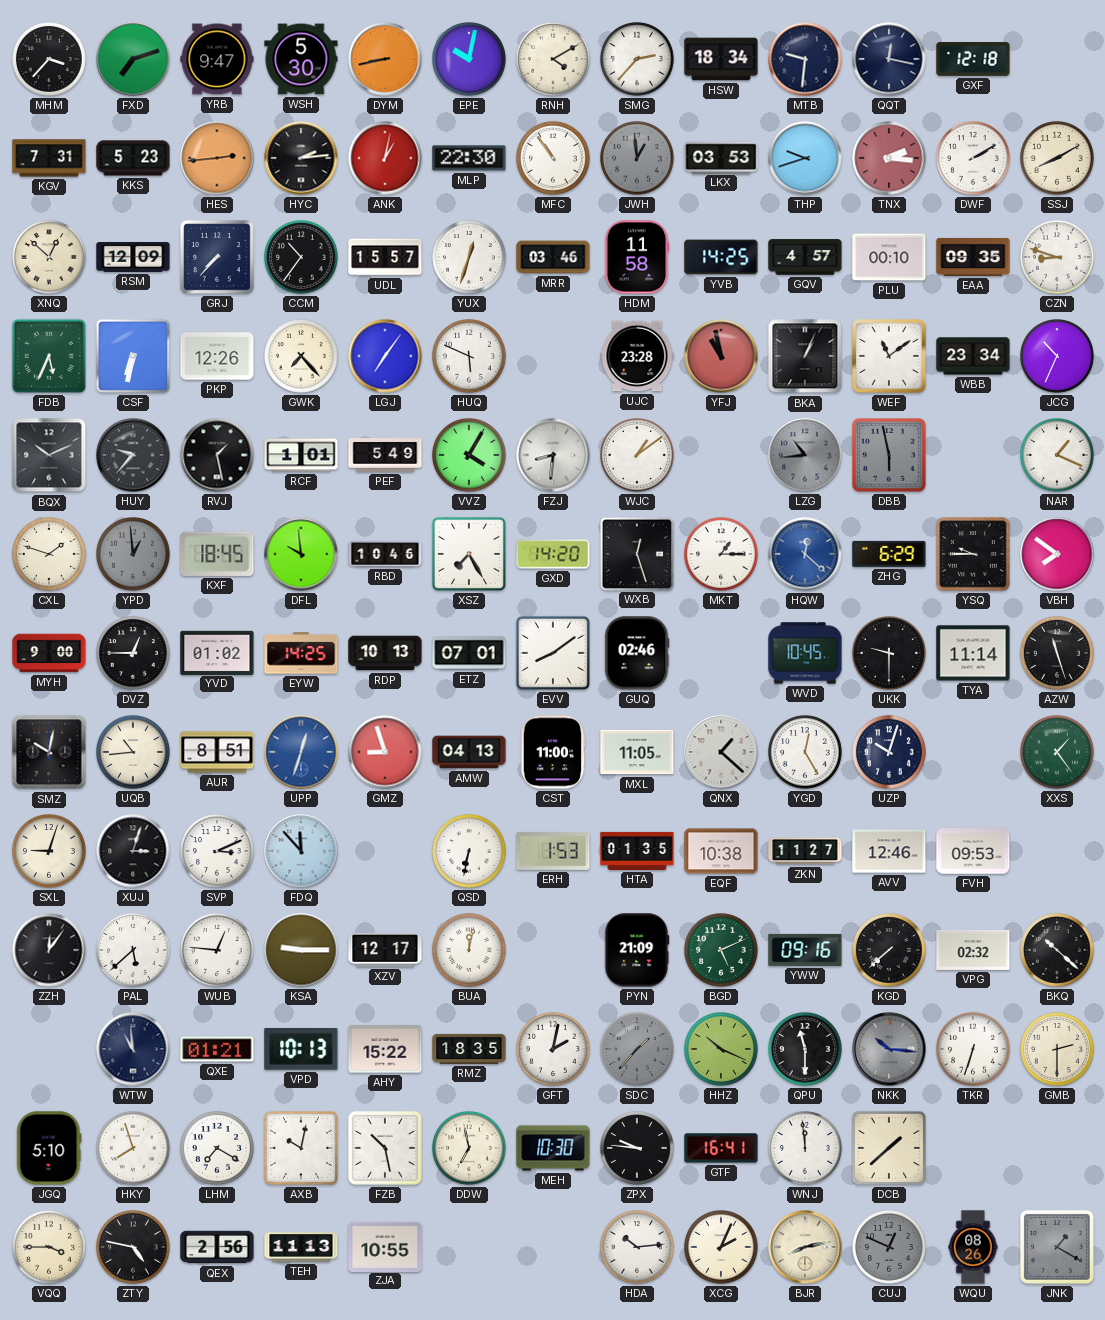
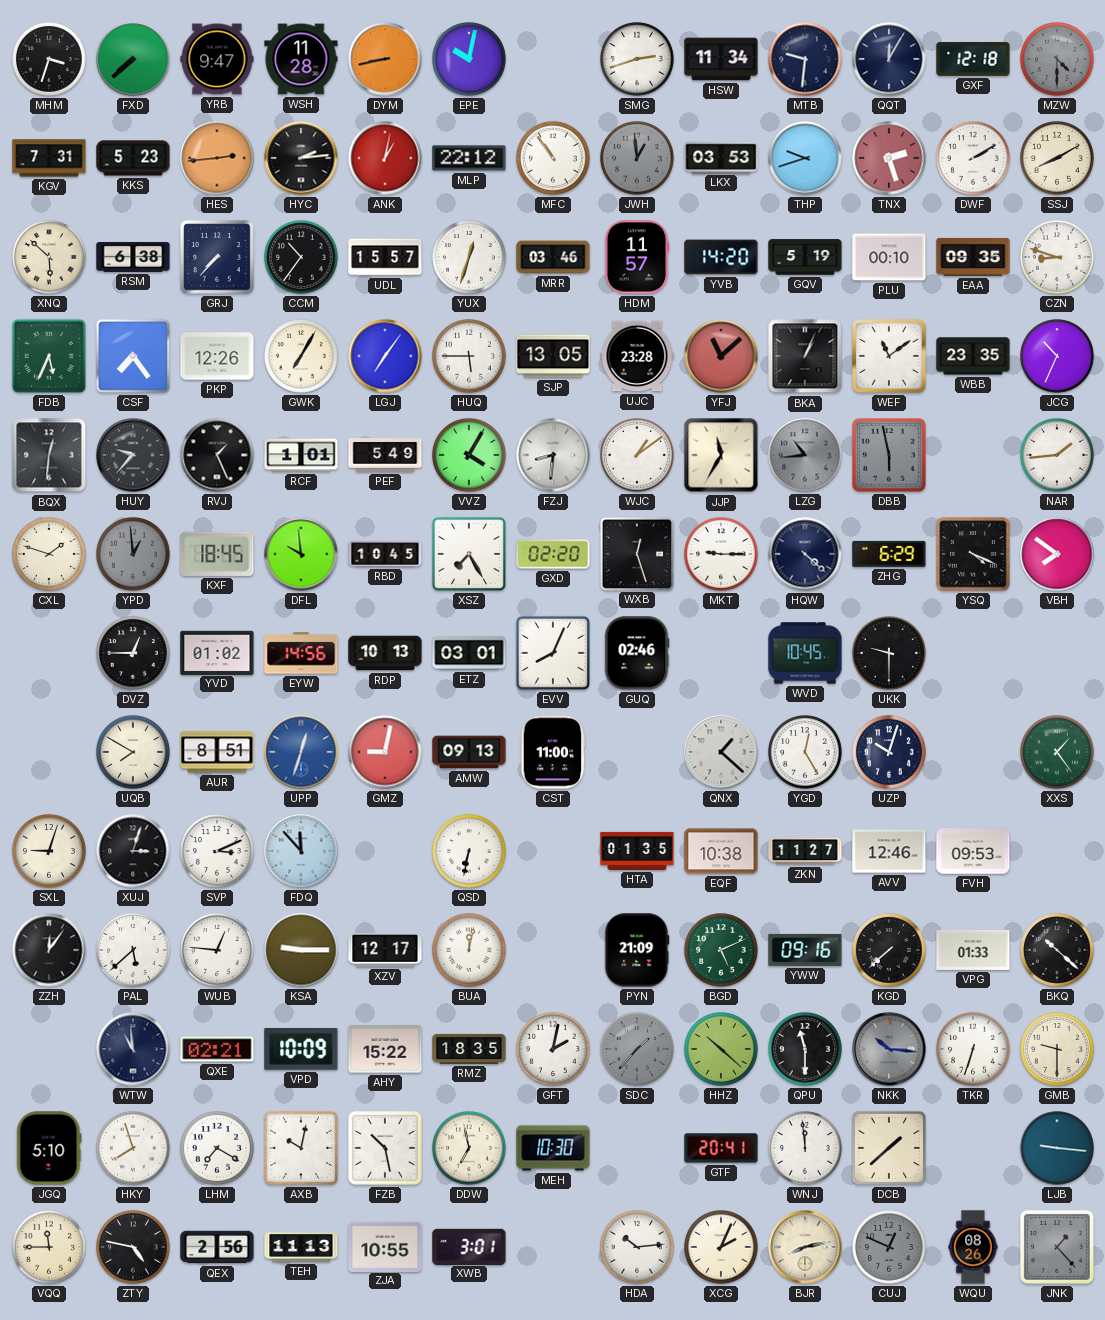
MHM: 3:37 -> 3:33 (49, 59)
FXD: 7:12 -> 7:38 (133, 59)
WSH: 5:30 -> 11:28 (301, 59)
RNH: 4:10 -> none (553, 59)
SMG: 2:37 -> 2:42 (637, 59)
HSW: 18:34 -> 11:34 (721, 59)
QQT: 12:17 -> 12:05 (889, 59)
MZW: none -> 4:30 (1057, 59)
MLP: 22:30 -> 22:12 (469, 158)
TNX: 2:16 -> 2:27 (889, 158)
XNQ: 12:52 -> 5:52 (49, 257)
RSM: 12:09 -> 6:38 (133, 258)
HDM: 11:58 -> 11:57 (637, 257)
YVB: 14:25 -> 14:20 (721, 257)
GQV: 4:57 -> 5:19 (805, 257)
CSF: 6:32 -> 7:24 (133, 356)
GWK: 7:23 -> 7:05 (301, 356)
HUQ: 5:49 -> 5:45 (469, 356)
SJP: none -> 13:05 (553, 356)
YFJ: 10:58 -> 11:08 (721, 356)
WBB: 23:34 -> 23:35 (973, 356)
BQX: 10:11 -> 12:31 (49, 455)
RVJ: 1:28 -> 1:26 (217, 455)
JJP: none -> 11:35 (721, 455)
NAR: 1:19 -> 1:44 (1057, 455)
RBD: 10:46 -> 10:45 (385, 554)
GXD: 14:20 -> 02:20 (553, 554)
MKT: 1:15 -> 9:15 (721, 554)
HQW: 12:22 -> 4:22 (805, 554)
HQW dial: blue -> navy (805, 554)
YSQ: 9:45 -> 4:19 (973, 554)
MYH: 9:00 -> none (49, 653)
EYW: 14:25 -> 14:56 (301, 653)
ETZ: 07:01 -> 03:01 (469, 653)
EVV: 8:09 -> 8:04 (553, 653)
TYA: 11:14 -> none (973, 653)
AZW: 11:27 -> none (1057, 653)
SMZ: 10:02 -> none (49, 752)
UQB: 10:44 -> 7:50 (133, 752)
GMZ: 8:57 -> 9:02 (385, 752)
AMW: 04:13 -> 09:13 (469, 752)
MXL: 11:05 -> none (637, 752)
ERH: 1:53 -> none (553, 851)
VPG: 02:32 -> 01:33 (973, 950)
QXE: 01:21 -> 02:21 (217, 1049)
VPD: 10:13 -> 10:09 (301, 1049)
HHZ: 10:19 -> 10:22 (721, 1049)
GMB: 2:30 -> 9:30 (1057, 1049)
ZPX: 9:46 -> none (637, 1148)
GTF: 16:41 -> 20:41 (721, 1148)
LJB: none -> 9:16 (1057, 1148)
VQQ: 3:45 -> 11:45 (49, 1247)
XWB: none -> 3:01 (469, 1246)
JNK: 1:20 -> 1:23 (1057, 1247)
